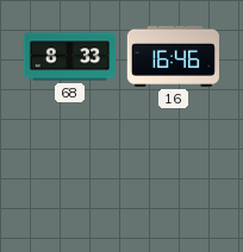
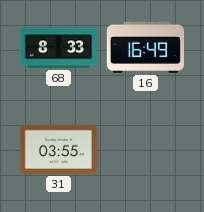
16: 16:46 -> 16:49 (145, 47)
31: none -> 03:55 (58, 149)
